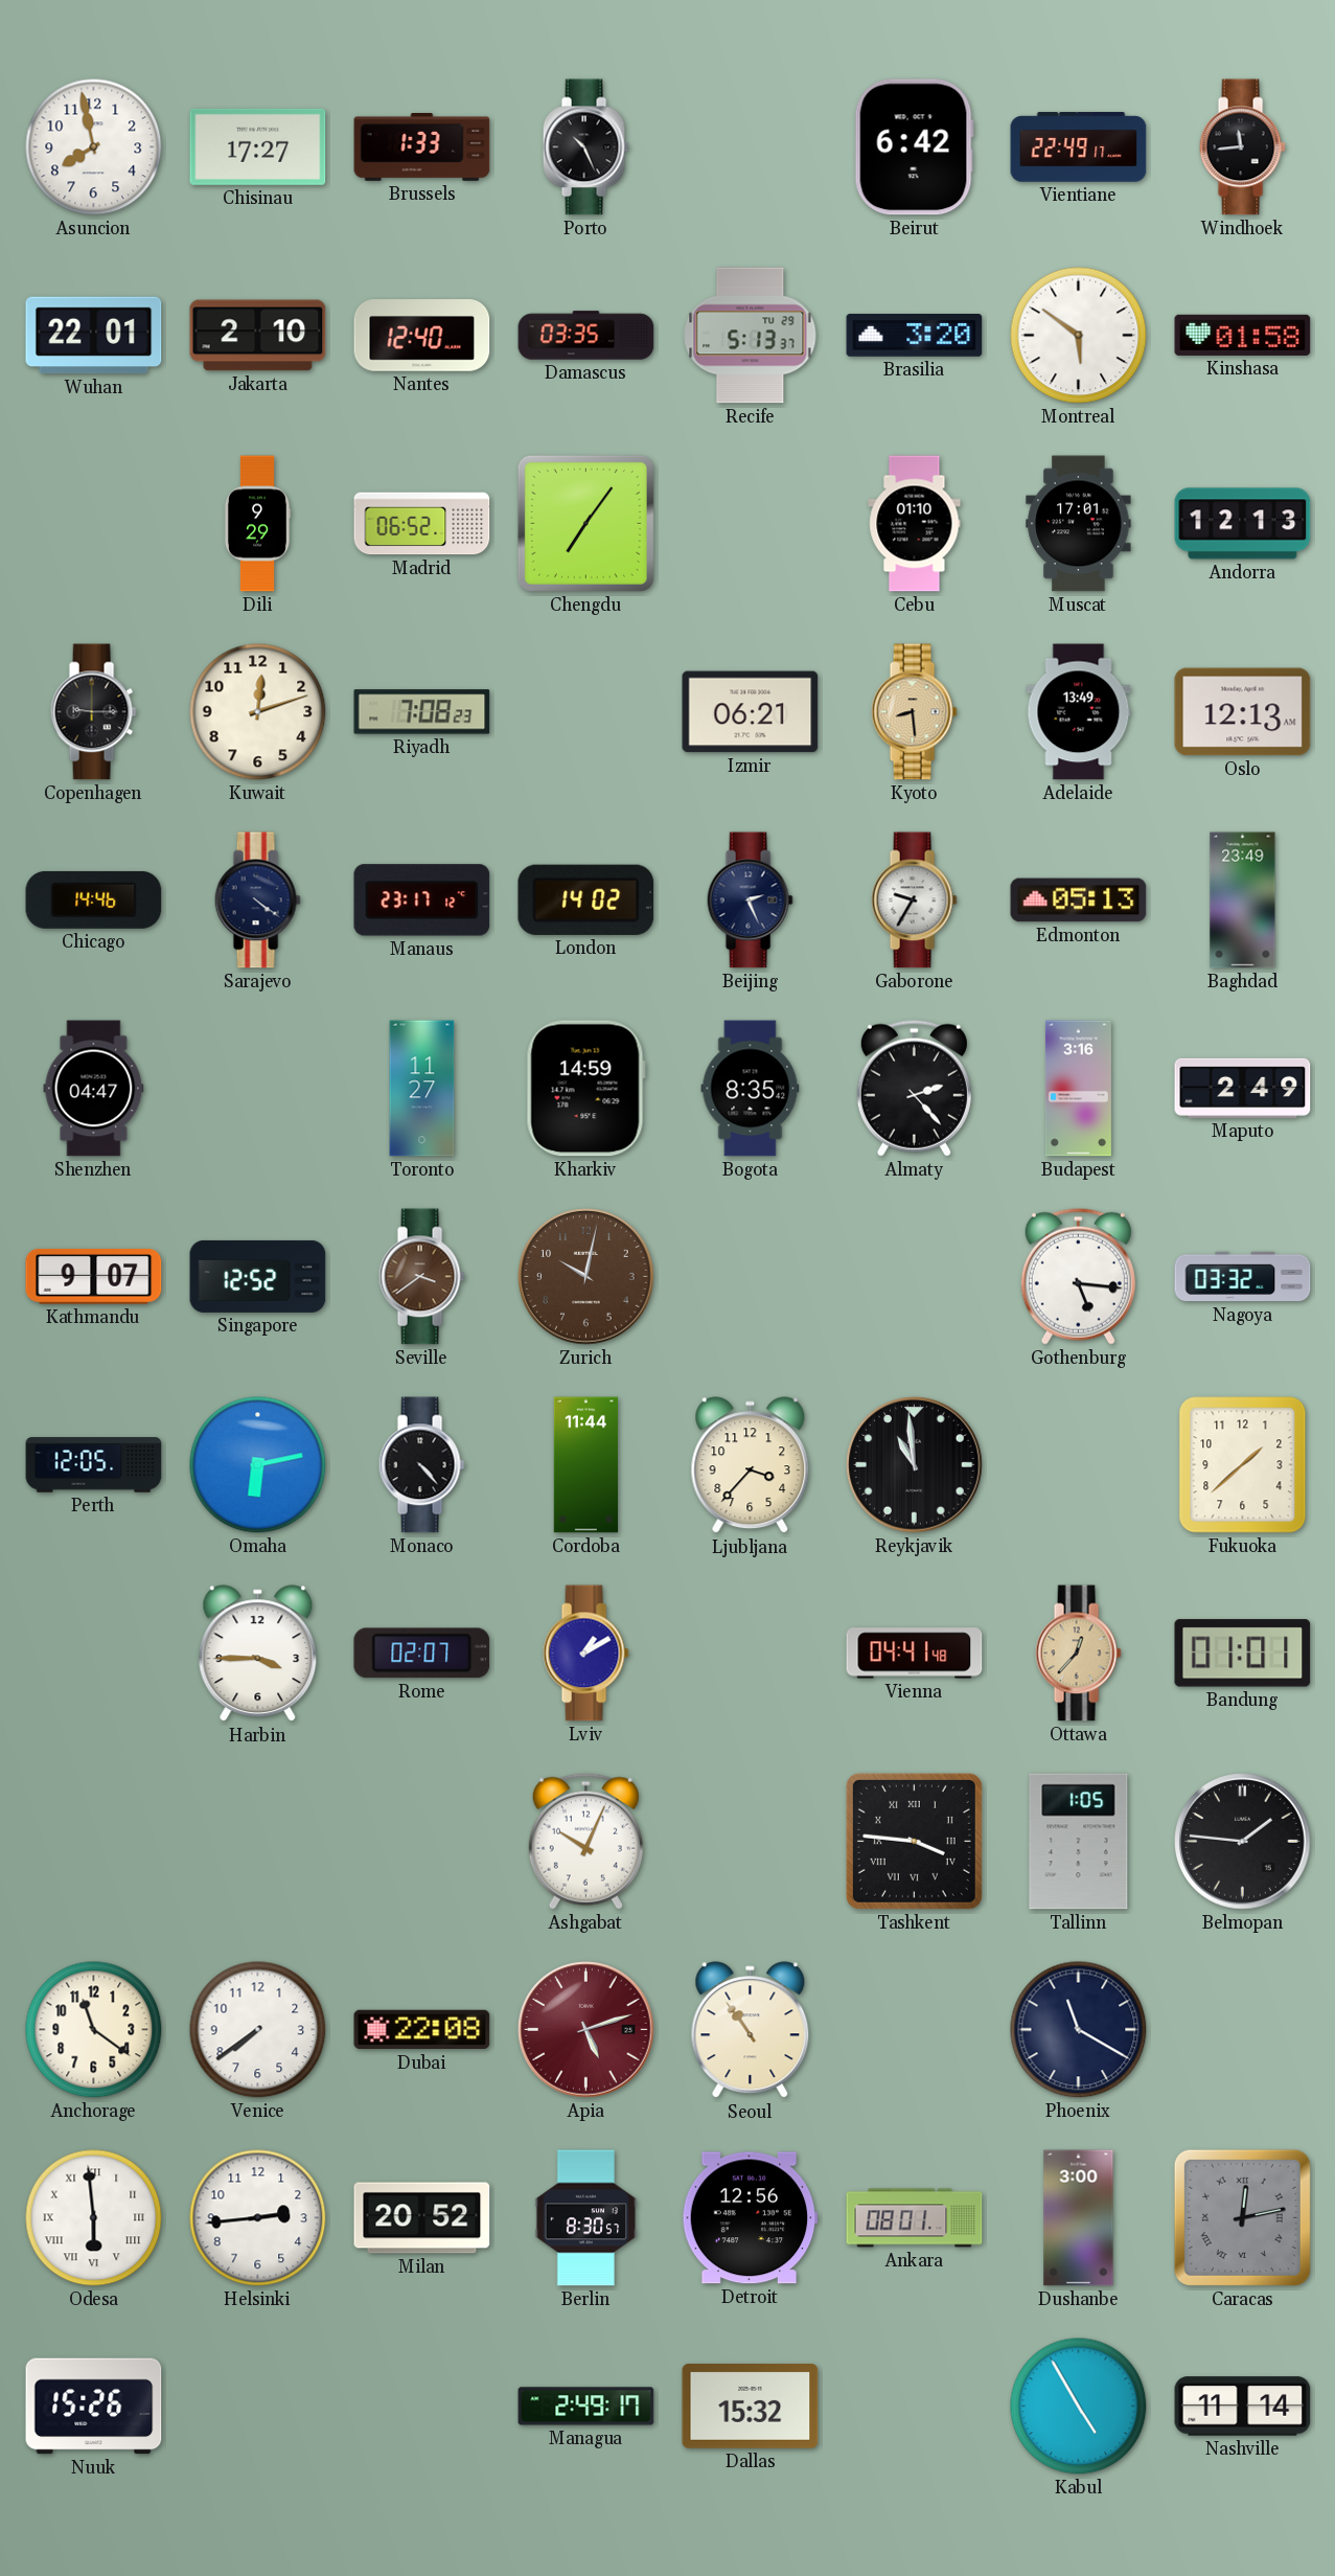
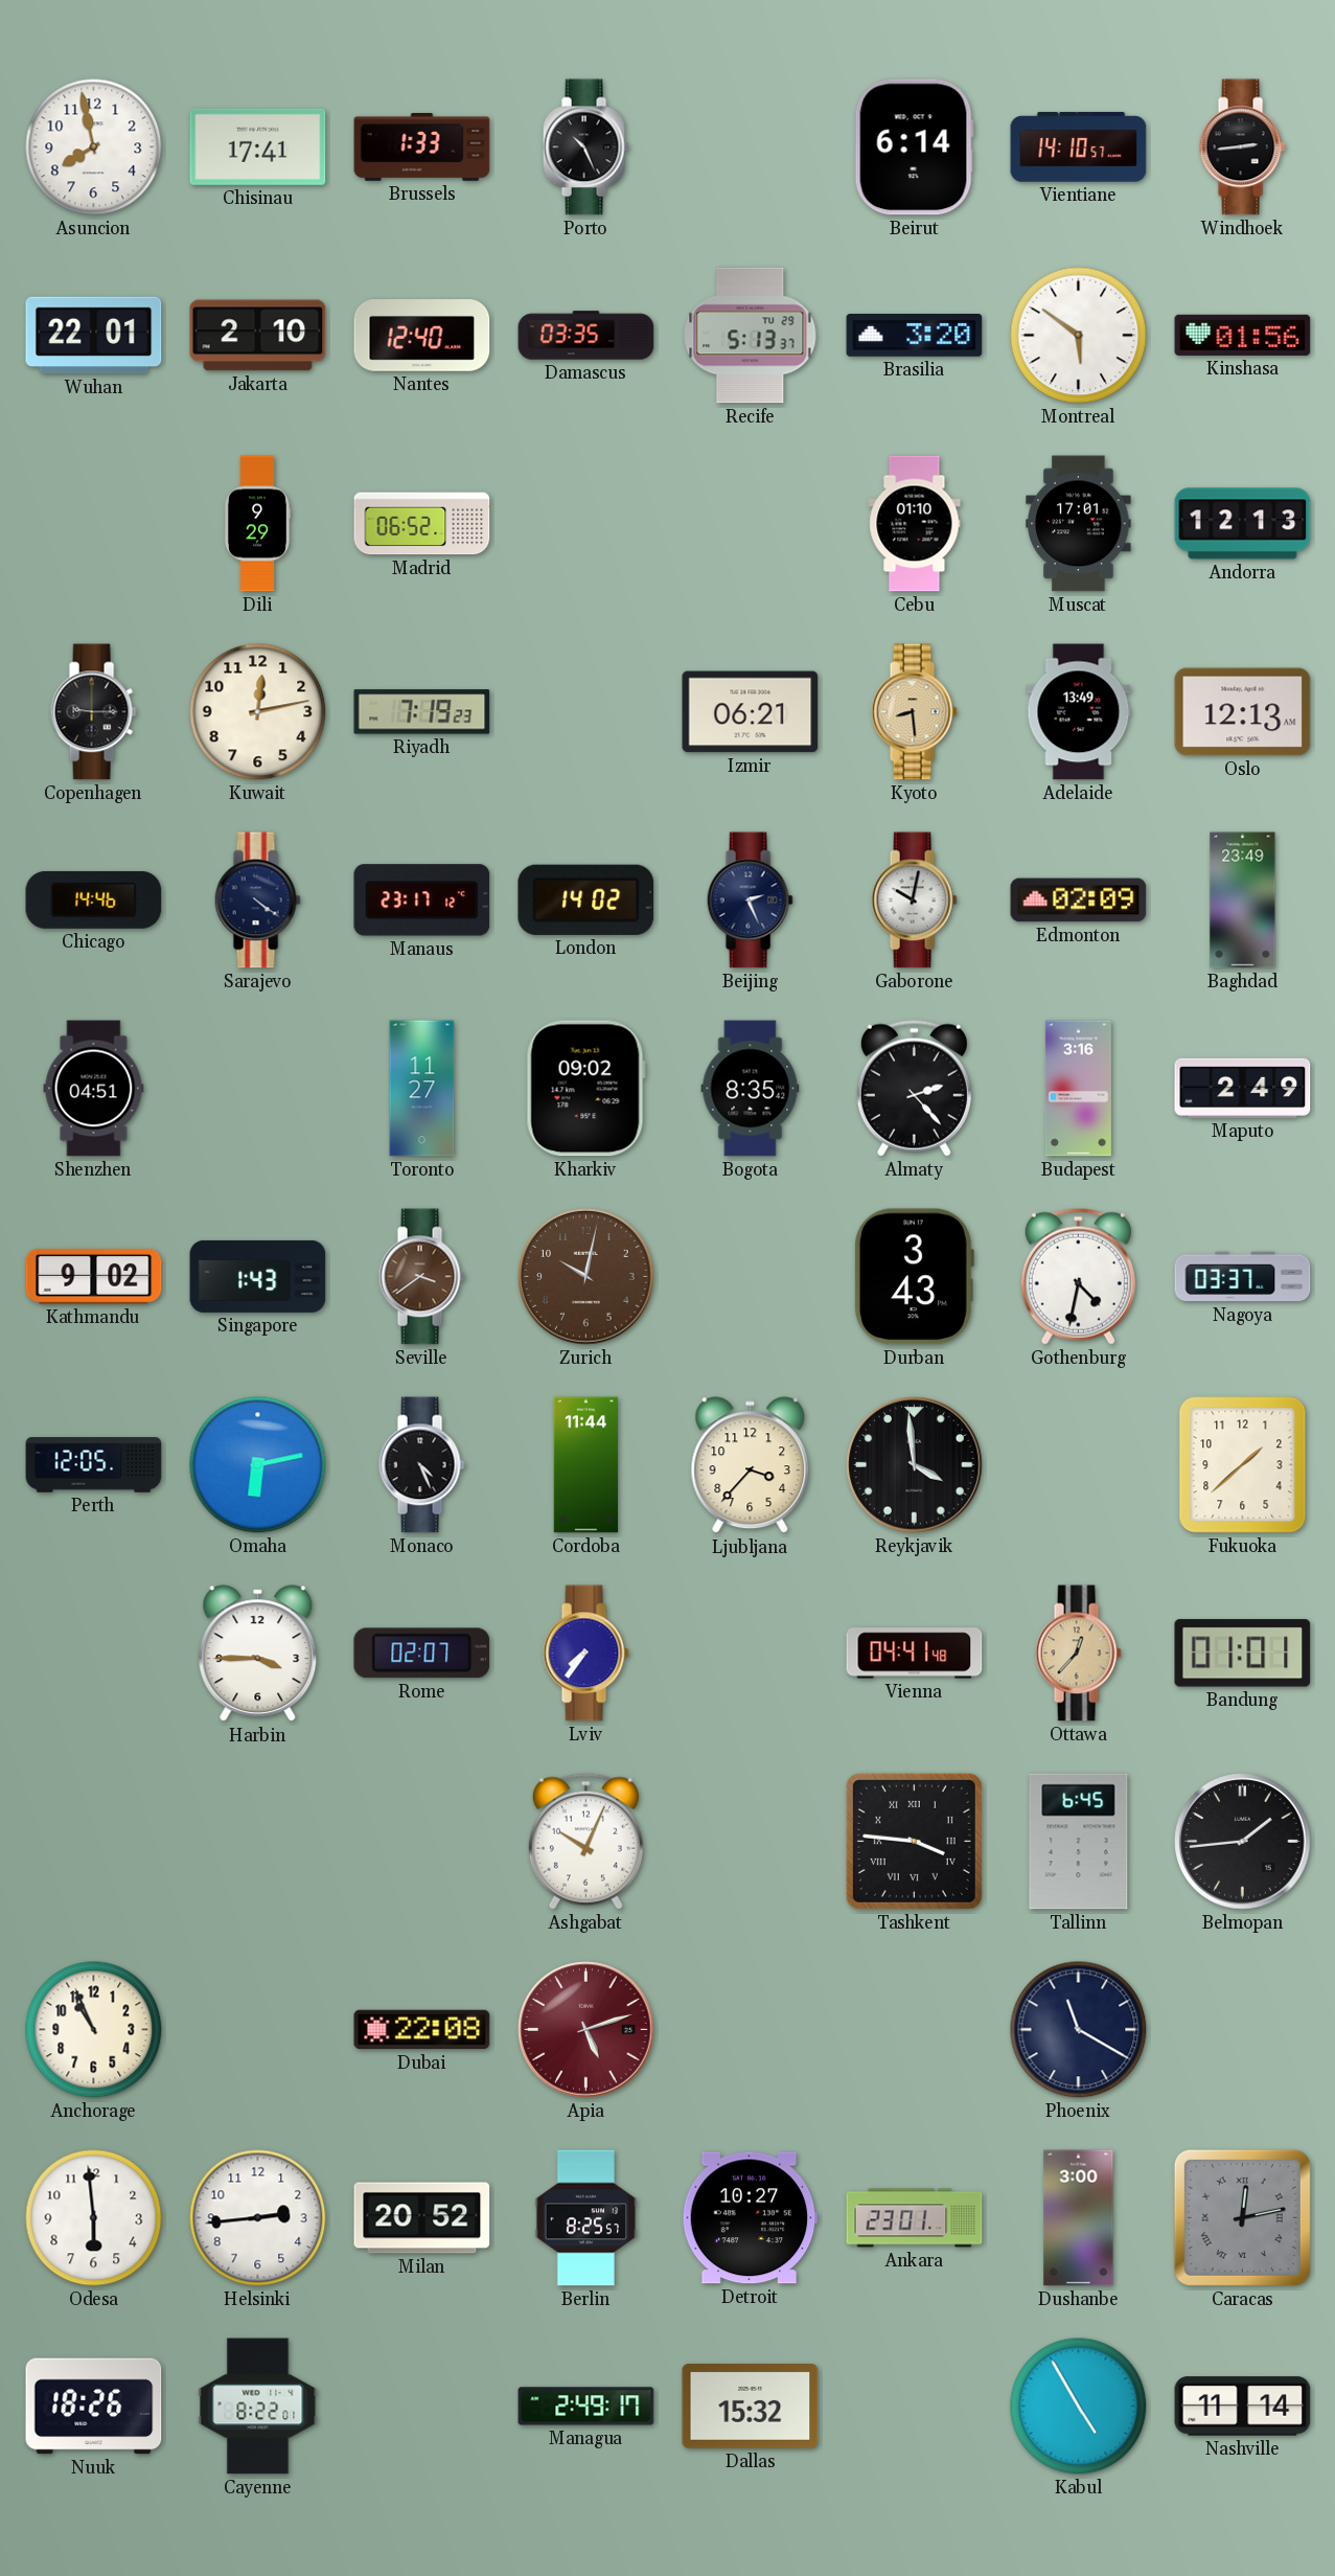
Chisinau: 17:27 -> 17:41 (258, 146)
Beirut: 6:42 -> 6:14 (914, 147)
Vientiane: 22:49 -> 14:10 (1079, 147)
Windhoek: 11:44 -> 2:44 (1242, 147)
Kinshasa: 01:58 -> 01:56 (1243, 335)
Chengdu: 7:06 -> none (585, 523)
Kuwait: 12:12 -> 12:13 (258, 712)
Riyadh: 7:08 -> 7:19 (422, 712)
Gaborone: 9:35 -> 10:02 (914, 901)
Edmonton: 05:13 -> 02:09 (1079, 901)
Shenzhen: 04:47 -> 04:51 (94, 1089)
Kharkiv: 14:59 -> 09:02 (585, 1089)
Kathmandu: 9:07 -> 9:02 (94, 1277)
Singapore: 12:52 -> 1:43 (258, 1276)
Durban: none -> 3:43 (914, 1277)
Gothenburg: 5:16 -> 4:32 (1078, 1276)
Nagoya: 03:32 -> 03:37 (1243, 1277)
Monaco: 4:23 -> 4:26 (421, 1465)
Reykjavik: 10:59 -> 3:59 (915, 1465)
Lviv: 1:10 -> 7:36 (585, 1654)
Tallinn: 1:05 -> 6:45 (1079, 1842)
Belmopan: 1:46 -> 1:44 (1243, 1842)
Anchorage: 11:21 -> 10:56 (94, 2030)
Venice: 7:39 -> none (258, 2030)
Seoul: 10:54 -> none (751, 2030)
Odesa numerals: Roman -> Arabic (94, 2218)
Berlin: 8:30 -> 8:25 (586, 2218)
Detroit: 12:56 -> 10:27 (750, 2218)
Ankara: 08:01 -> 23:01 (915, 2218)
Nuuk: 15:26 -> 18:26 (94, 2407)
Cayenne: none -> 8:22 (258, 2407)
